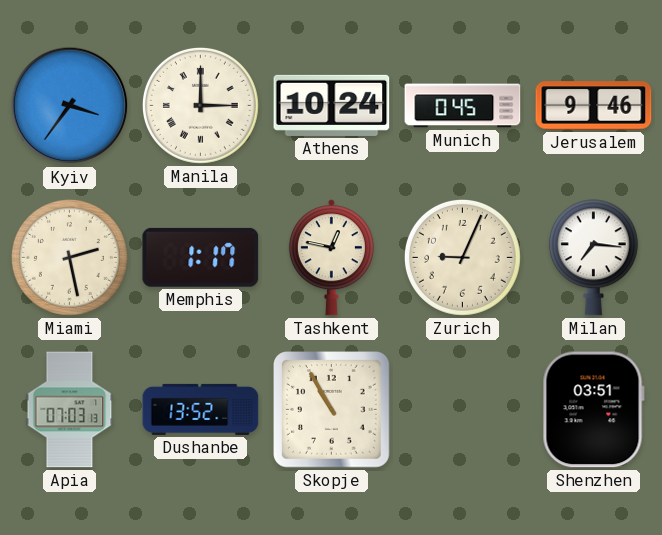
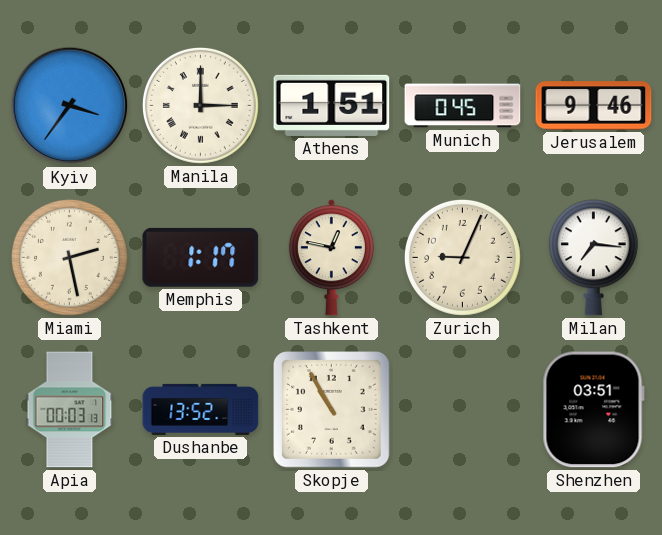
Athens: 10:24 -> 1:51 (332, 105)
Apia: 07:03 -> 00:03 (70, 410)
